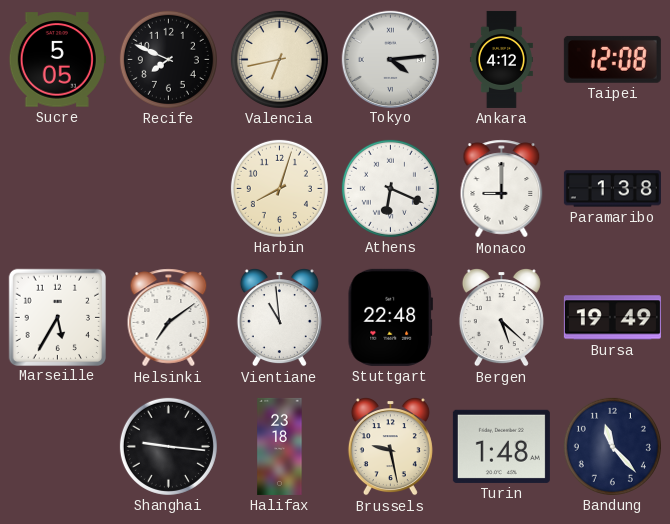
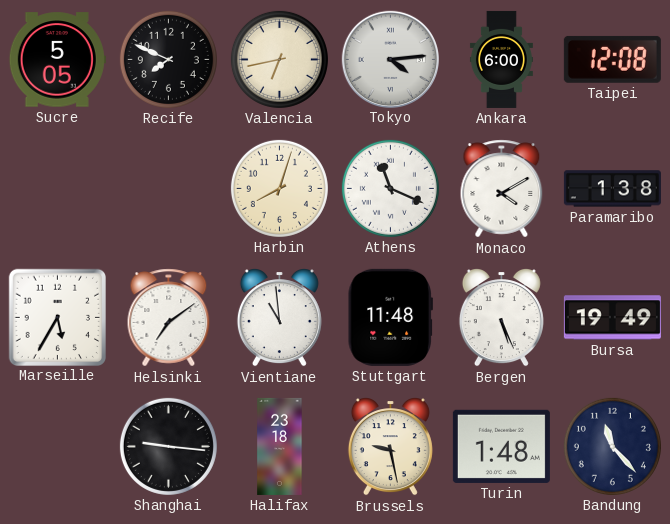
Ankara: 4:12 -> 6:00 (501, 59)
Athens: 6:19 -> 11:19 (390, 188)
Monaco: 9:00 -> 4:10 (502, 189)
Stuttgart: 22:48 -> 11:48 (390, 317)
Bergen: 5:22 -> 5:26 (501, 318)
